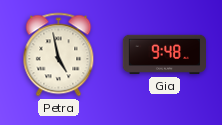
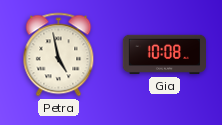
Gia: 9:48 -> 10:08 (164, 55)
